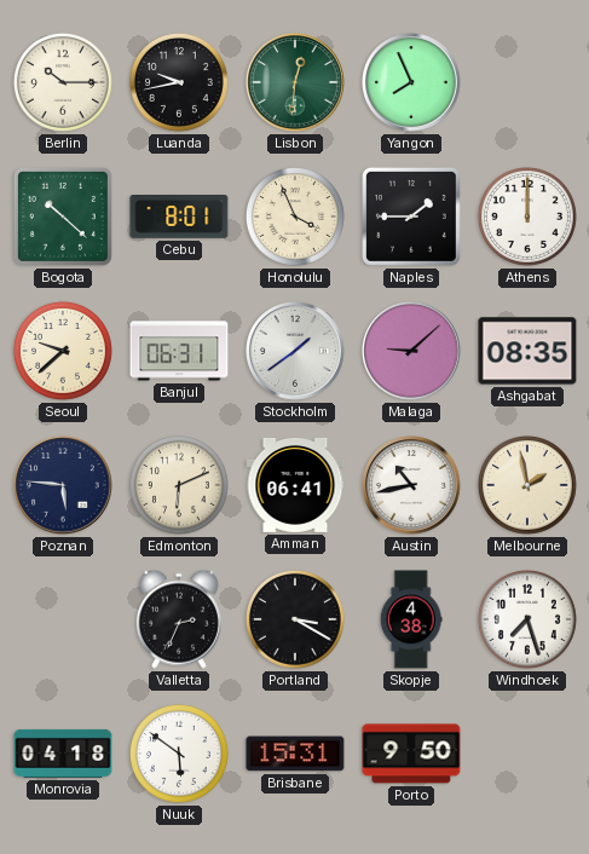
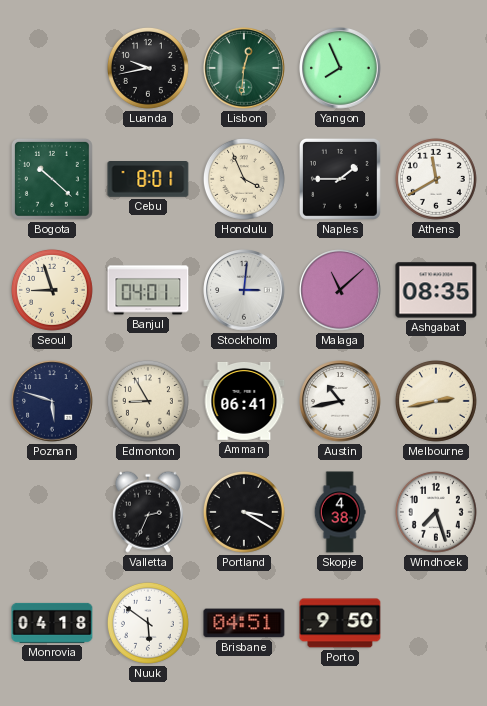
Berlin: 10:15 -> none (63, 82)
Athens: 12:00 -> 11:40 (436, 179)
Seoul: 9:38 -> 8:57 (52, 290)
Banjul: 06:31 -> 04:01 (148, 290)
Stockholm: 1:39 -> 3:01 (244, 290)
Malaga: 9:08 -> 11:08 (340, 290)
Poznan: 5:46 -> 5:48 (52, 401)
Edmonton: 6:11 -> 8:55 (148, 401)
Melbourne: 1:58 -> 2:43 (436, 401)
Brisbane: 15:31 -> 04:51 (244, 623)
